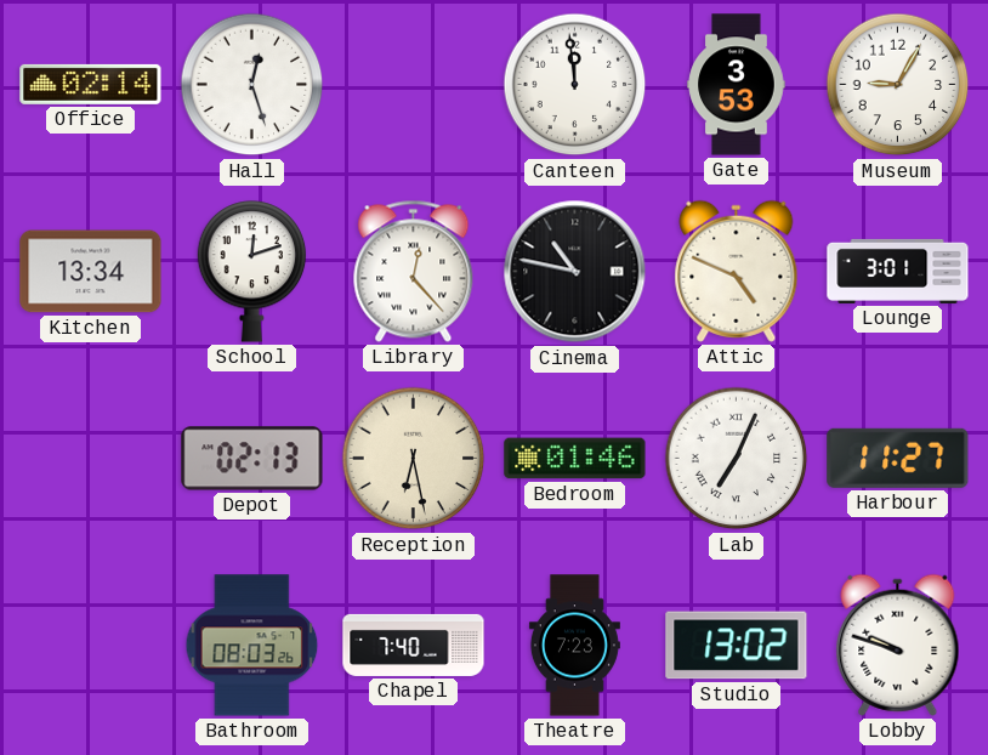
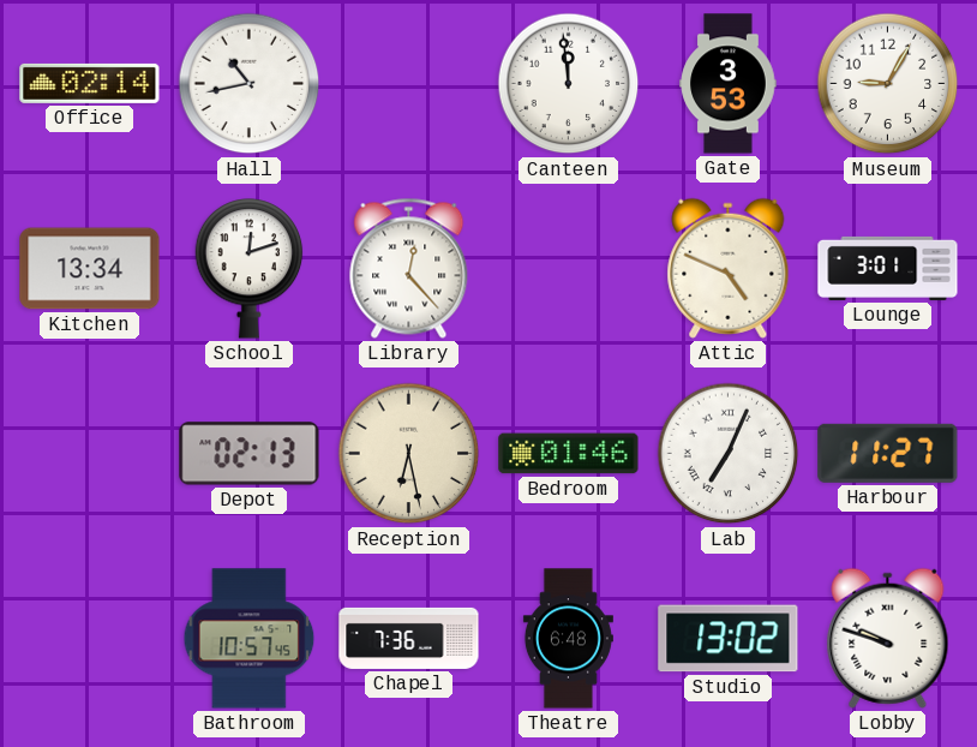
Hall: 12:27 -> 10:43 (250, 84)
Cinema: 10:47 -> none (575, 272)
Bathroom: 08:03 -> 10:57 (250, 639)
Chapel: 7:40 -> 7:36 (409, 638)
Theatre: 7:23 -> 6:48 (568, 639)
